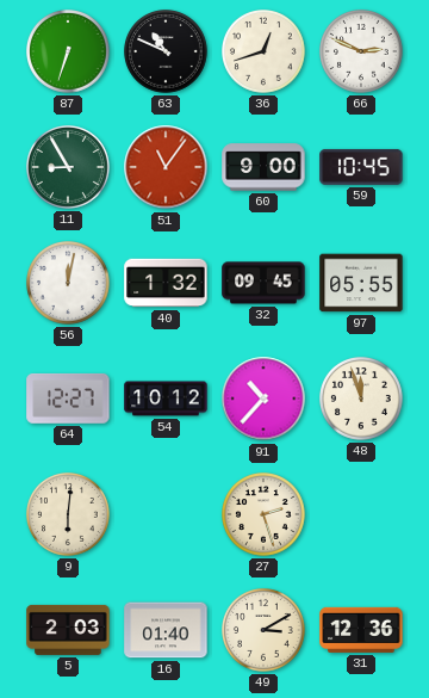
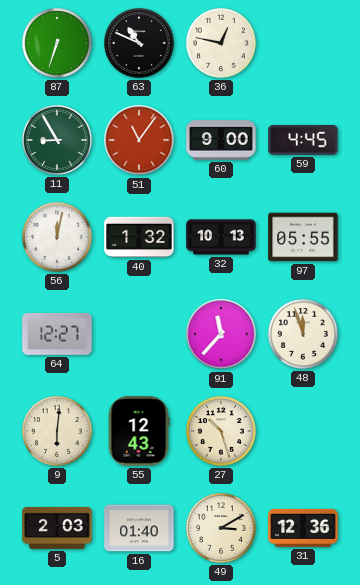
36: 12:42 -> 12:47 (222, 44)
66: 2:49 -> none (362, 52)
59: 10:45 -> 4:45 (303, 140)
32: 09:45 -> 10:13 (221, 237)
54: 10:12 -> none (166, 399)
91: 10:37 -> 11:37 (221, 334)
55: none -> 12:43 (139, 431)
27: 2:27 -> 10:27 (222, 432)
